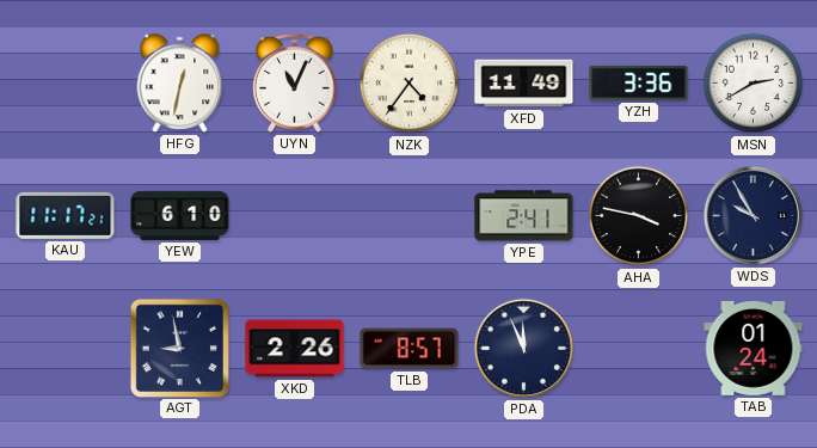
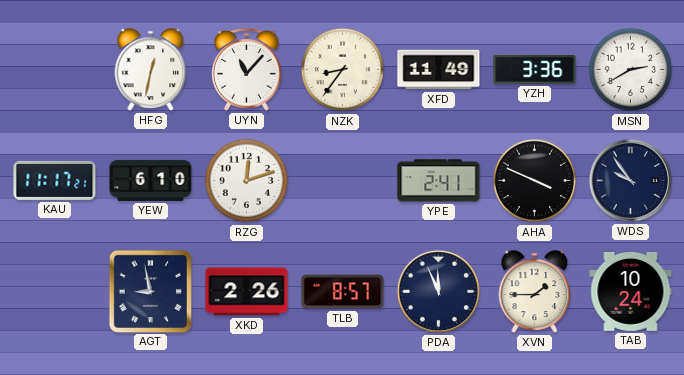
UYN: 11:04 -> 11:07 (247, 70)
NZK: 4:36 -> 8:36 (343, 70)
RZG: none -> 12:12 (247, 181)
AHA: 3:47 -> 3:49 (535, 181)
WDS: 9:55 -> 9:54 (630, 180)
XVN: none -> 1:45 (535, 292)
TAB: 01:24 -> 10:24 (631, 292)
